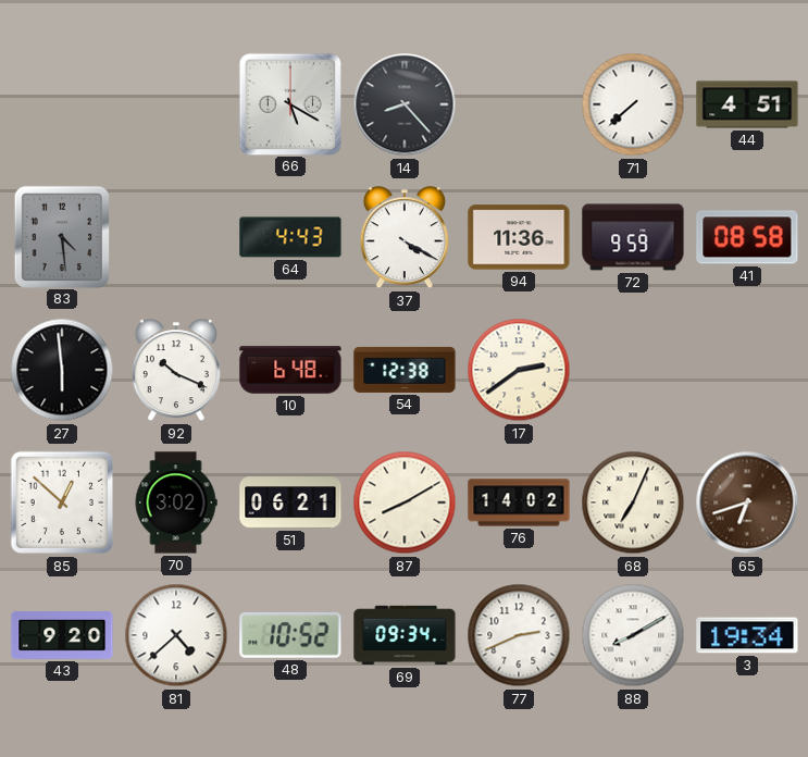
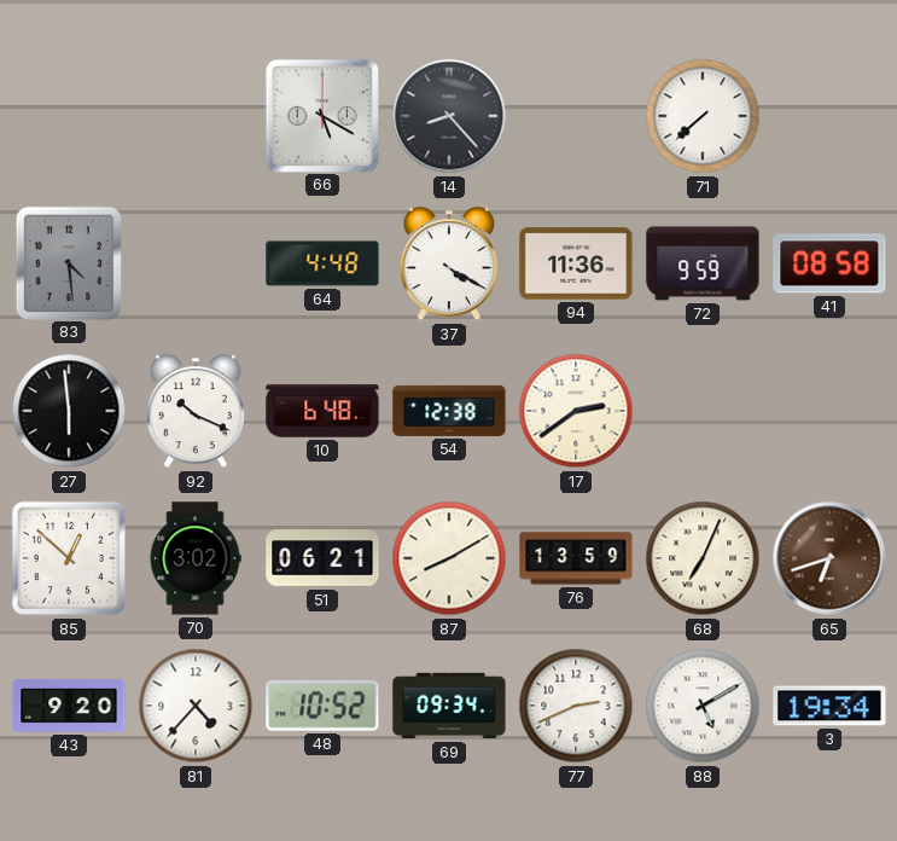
44: 4:51 -> none (747, 104)
64: 4:43 -> 4:48 (322, 263)
76: 14:02 -> 13:59 (576, 558)
81: 4:38 -> 4:37 (196, 706)
88: 8:10 -> 5:10 (703, 706)
